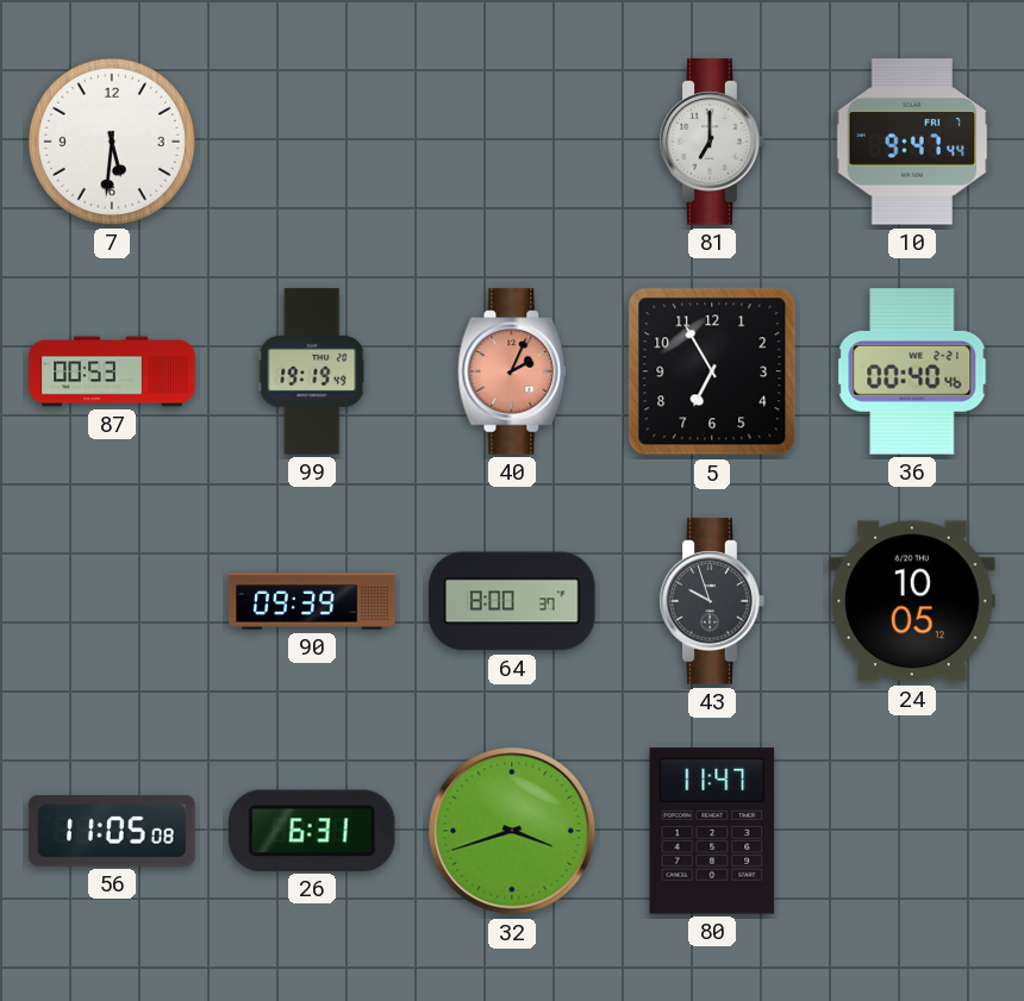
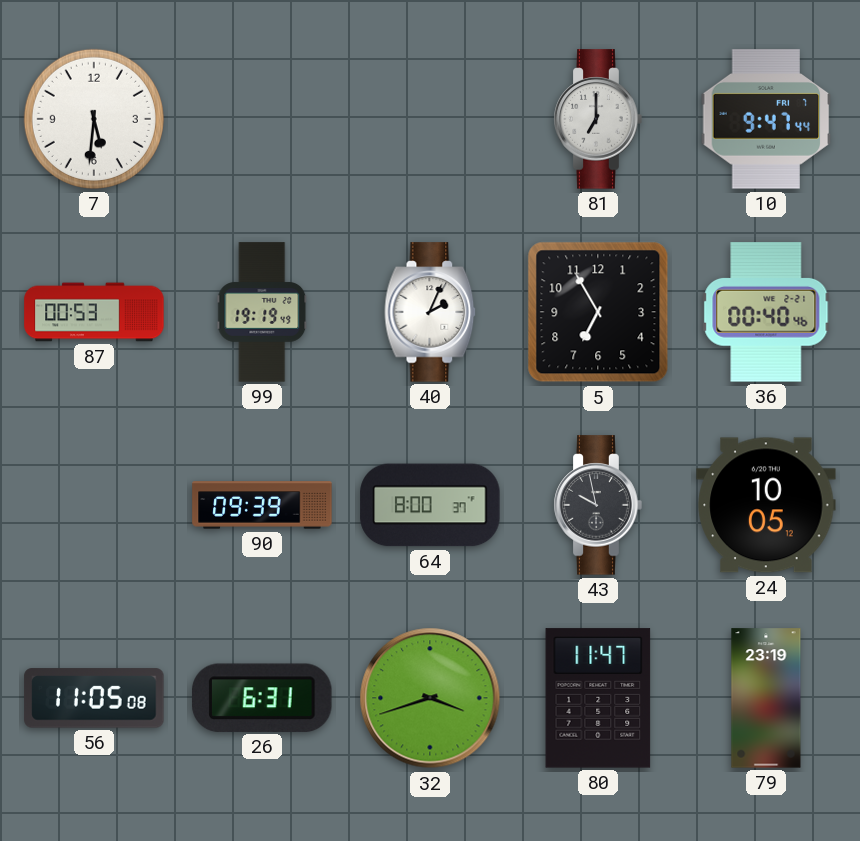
40 dial: salmon -> white (430, 312)
43: 9:57 -> 9:58 (598, 505)
79: none -> 23:19 (766, 698)
